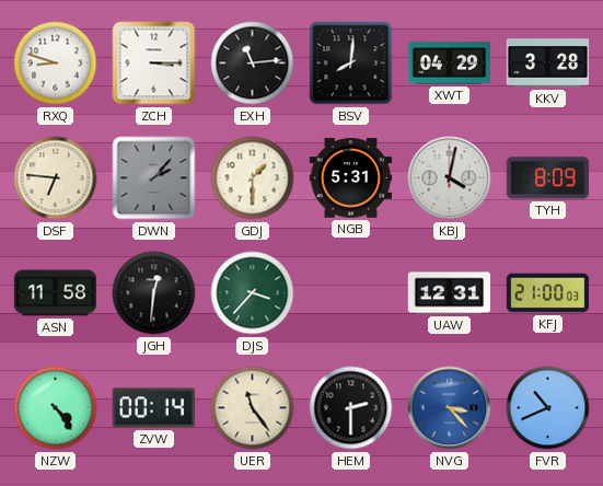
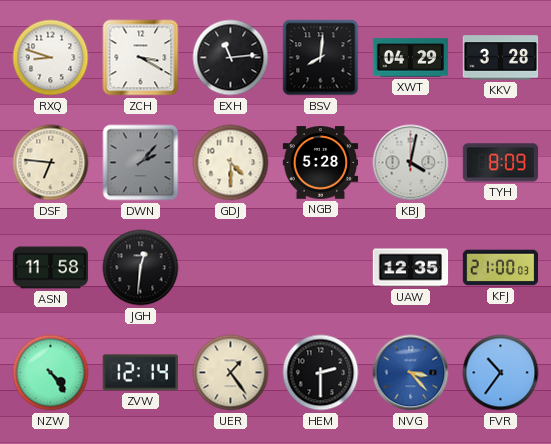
ZCH: 3:15 -> 3:20 (141, 58)
GDJ: 1:30 -> 4:30 (231, 163)
NGB: 5:31 -> 5:28 (321, 163)
DJS: 3:37 -> none (253, 293)
UAW: 12:31 -> 12:35 (411, 268)
ZVW: 00:14 -> 12:14 (140, 373)
UER: 11:24 -> 1:24 (231, 373)
FVR: 10:41 -> 10:36 (501, 373)
